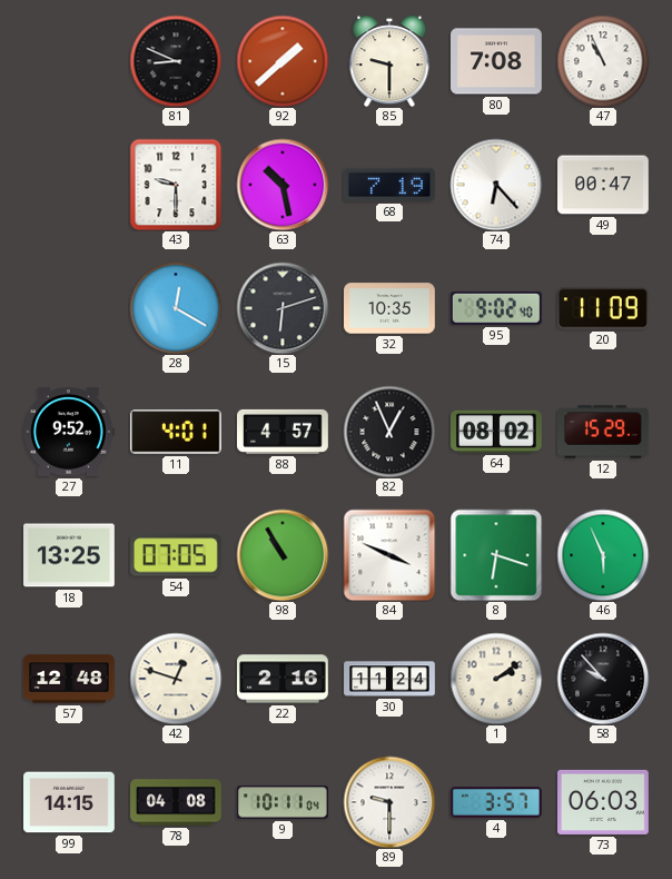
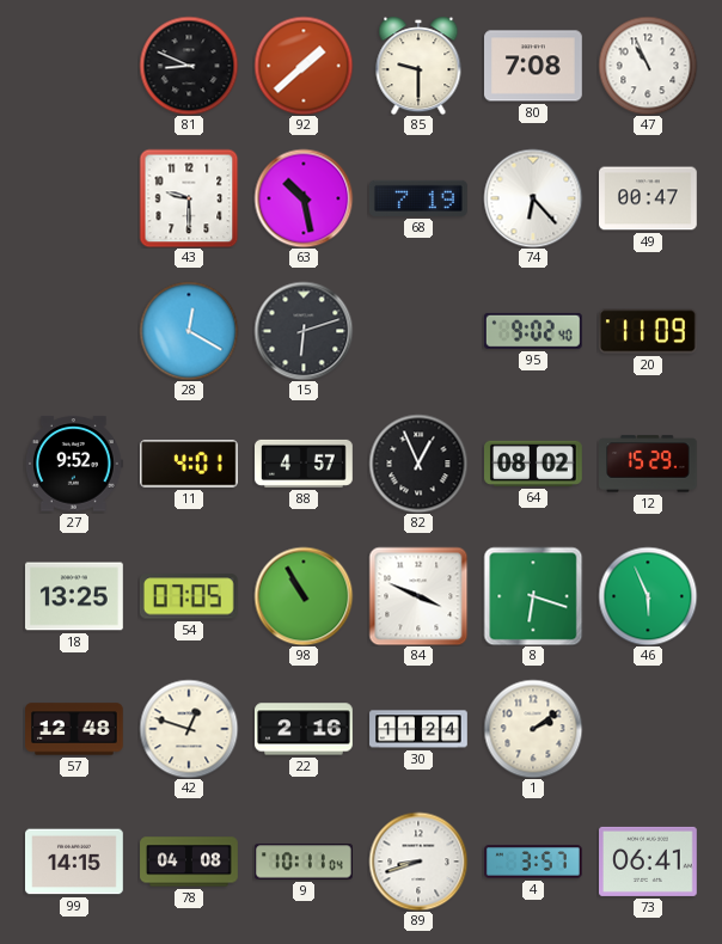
32: 10:35 -> none (391, 308)
58: 9:53 -> none (603, 679)
89: 9:30 -> 8:42 (418, 862)
73: 06:03 -> 06:41 (649, 862)
